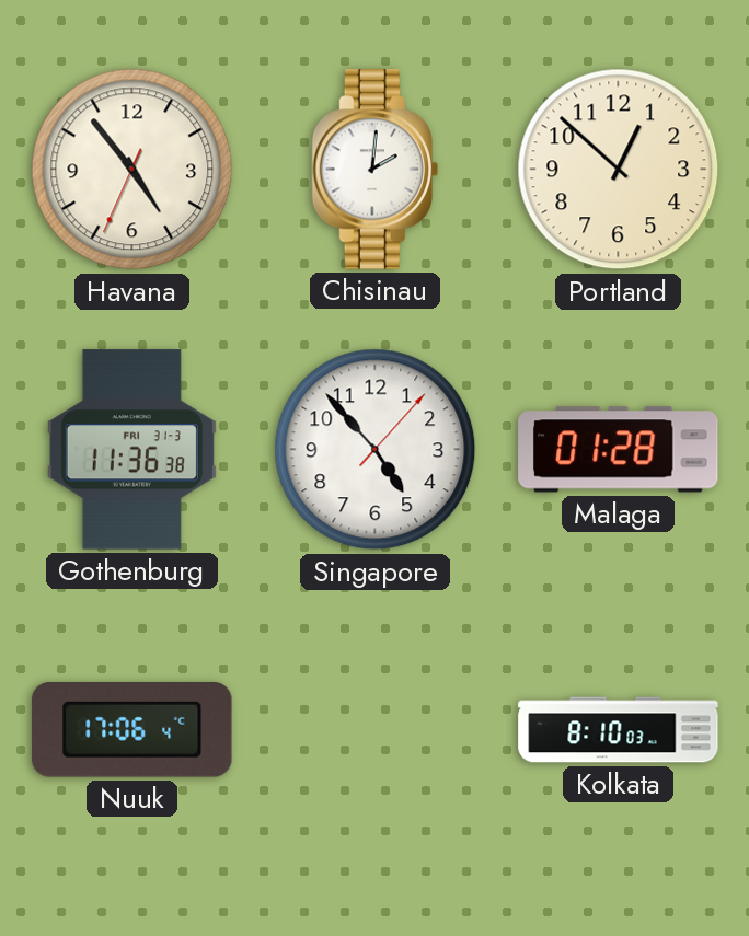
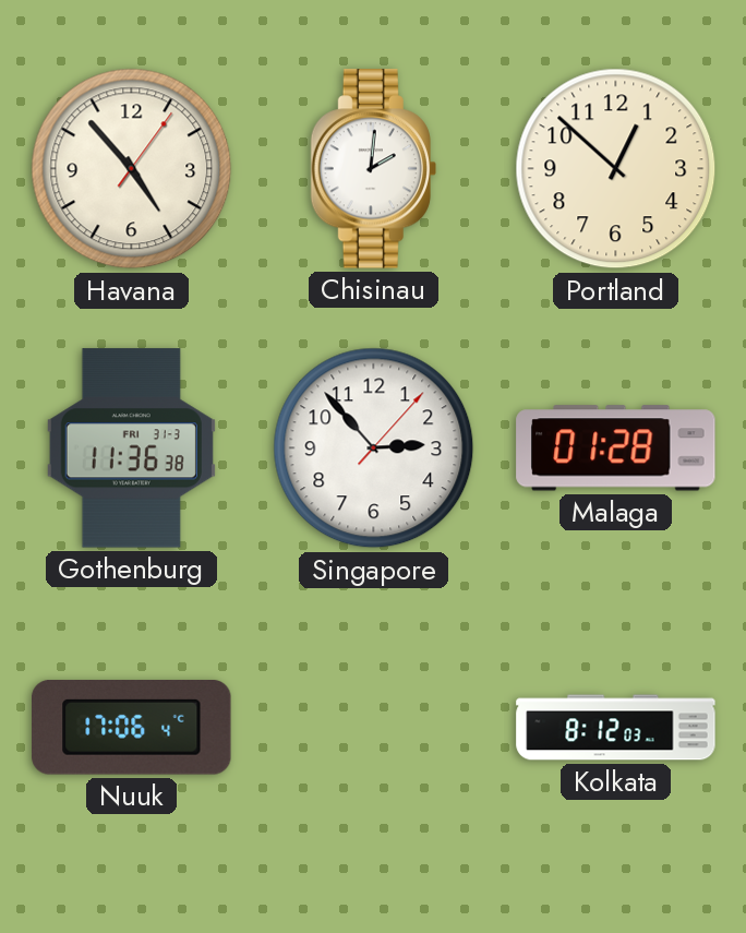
Havana: 4:53:34 -> 4:53:06 (132, 169)
Singapore: 4:53 -> 2:53 (374, 448)
Kolkata: 8:10 -> 8:12 (616, 728)
